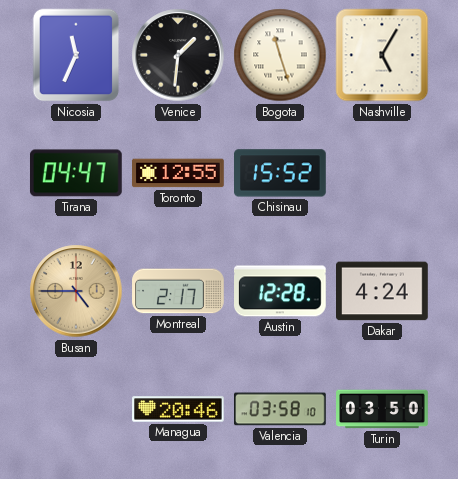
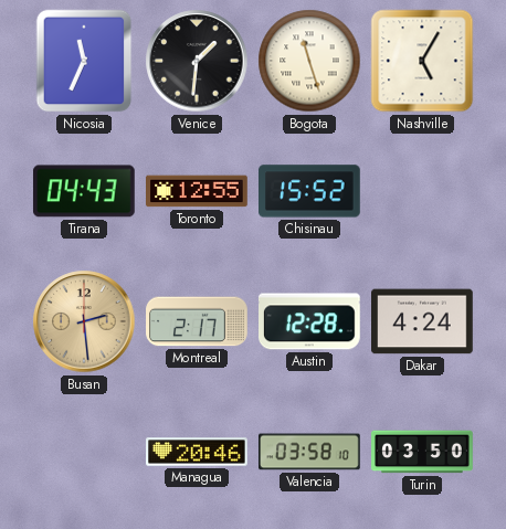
Tirana: 04:47 -> 04:43 (84, 191)
Busan: 4:45 -> 2:29 (84, 321)
